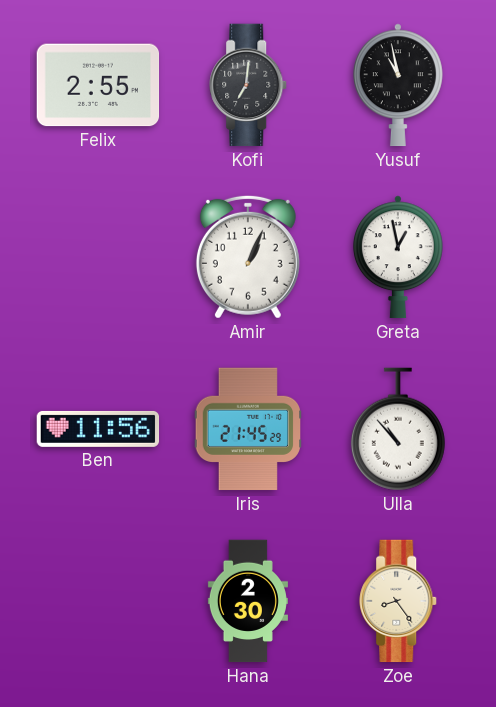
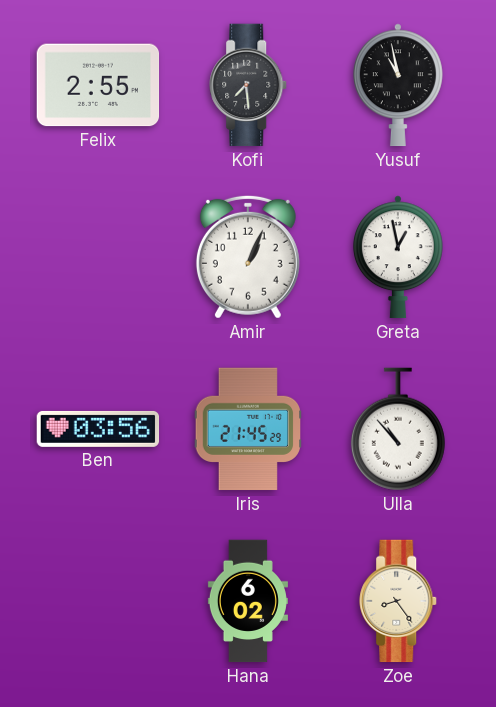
Kofi: 7:01 -> 7:29 (249, 85)
Ben: 11:56 -> 03:56 (98, 429)
Hana: 2:30 -> 6:02 (248, 601)
